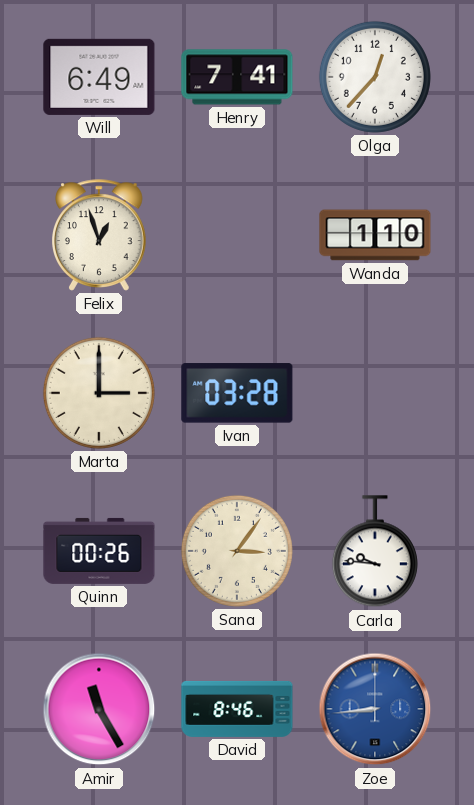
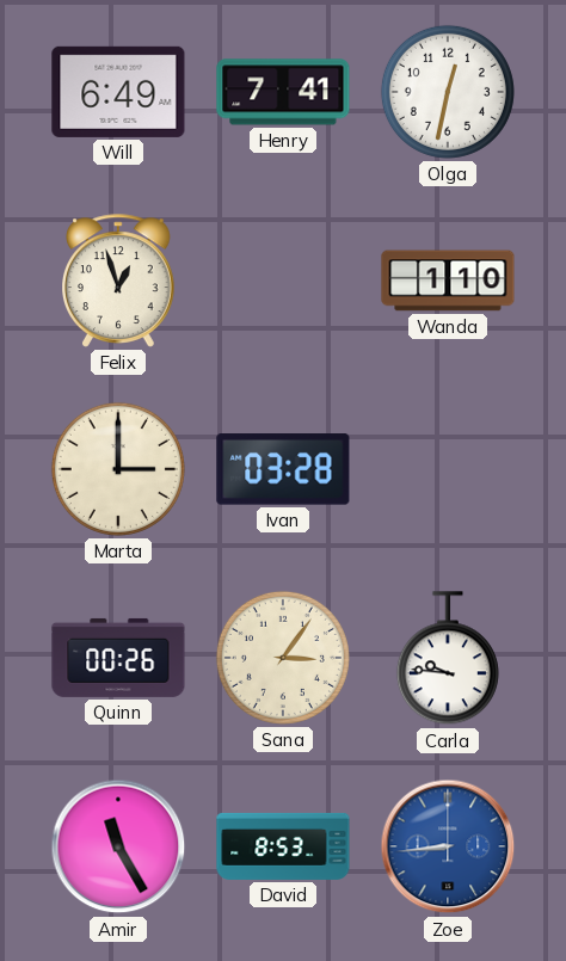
Olga: 12:37 -> 12:32 (448, 92)
David: 8:46 -> 8:53 (283, 846)
